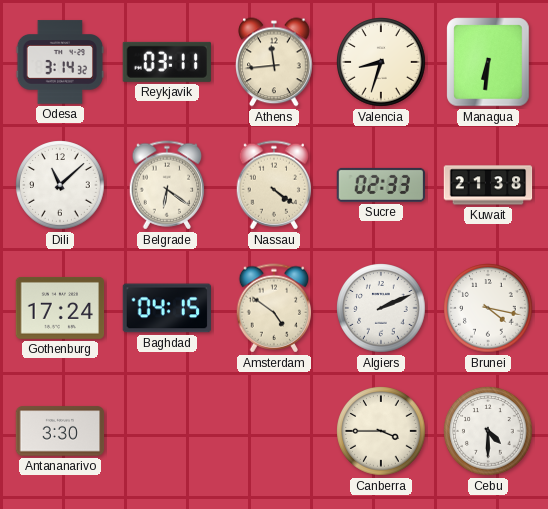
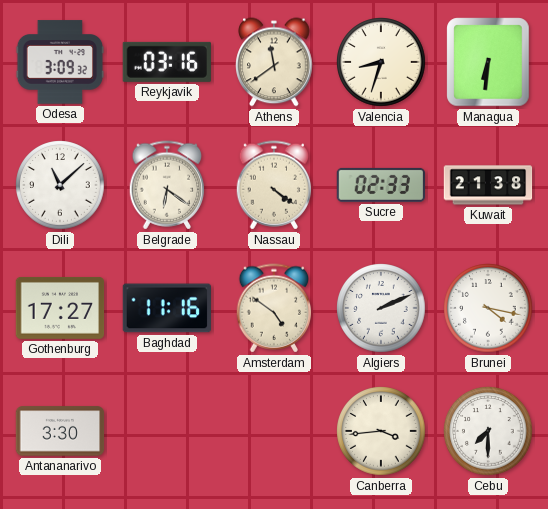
Odesa: 3:14 -> 3:09 (60, 62)
Reykjavik: 03:11 -> 03:16 (167, 62)
Athens: 11:44 -> 11:39 (274, 62)
Gothenburg: 17:24 -> 17:27 (60, 308)
Baghdad: 04:15 -> 11:16 (166, 308)
Canberra: 3:45 -> 3:44 (381, 431)
Cebu: 4:30 -> 7:30 (488, 431)
